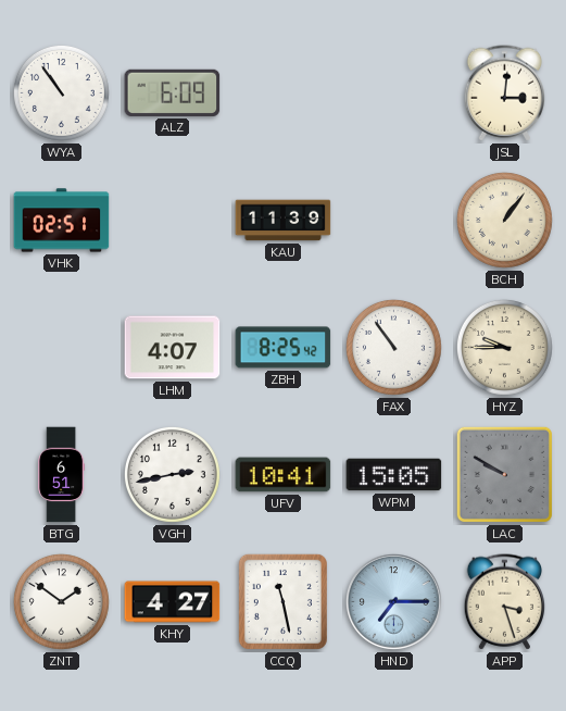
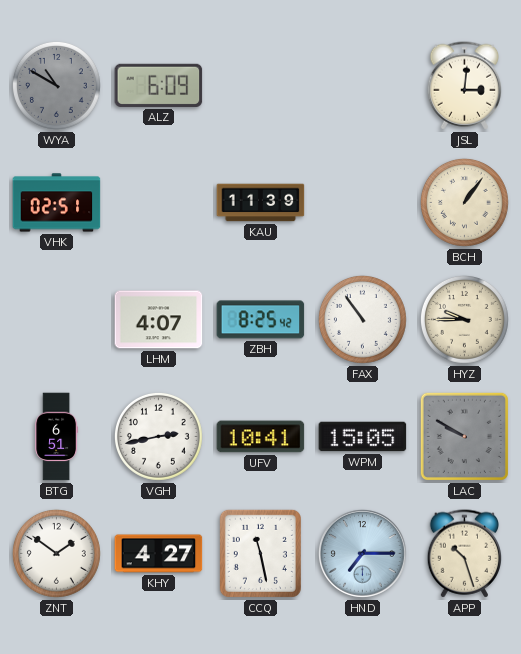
WYA: 10:54 -> 10:50 (56, 85)
WYA dial: white -> grey (56, 85)
APP: 3:27 -> 10:27 (465, 554)
